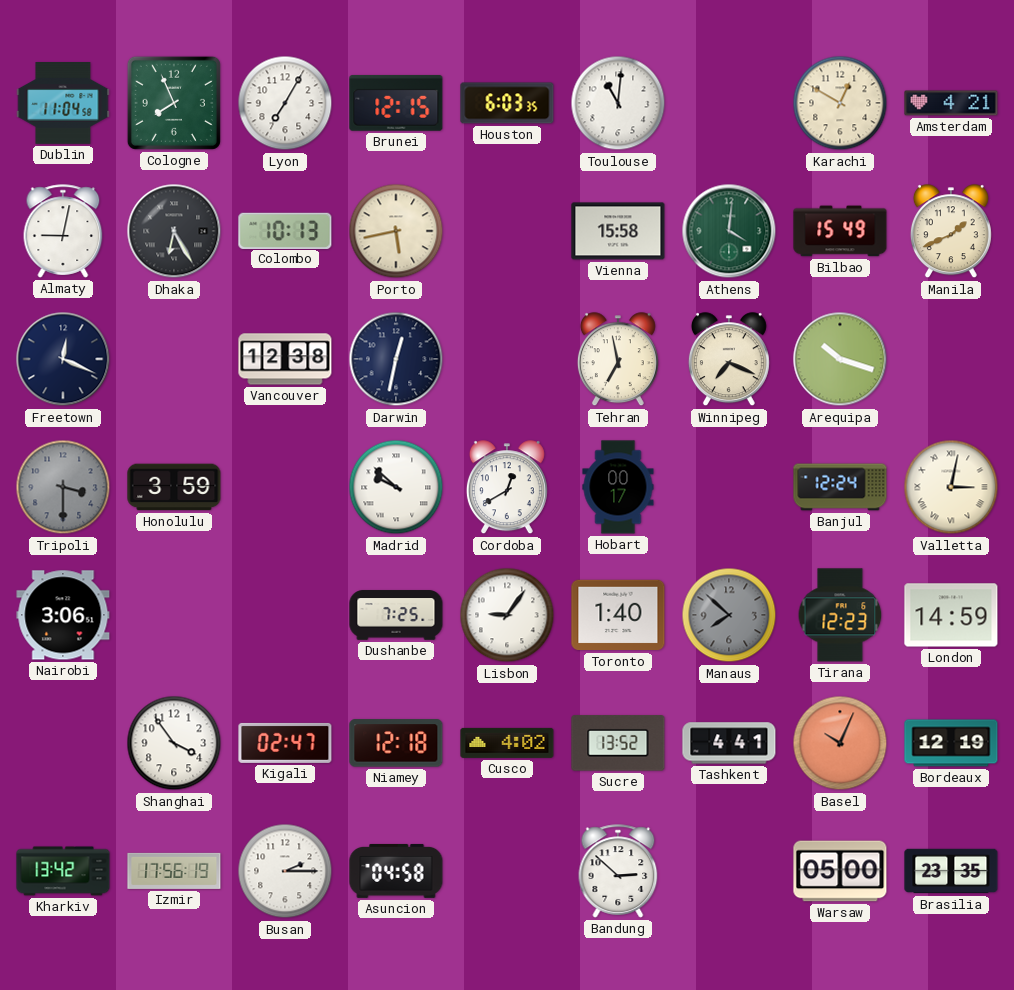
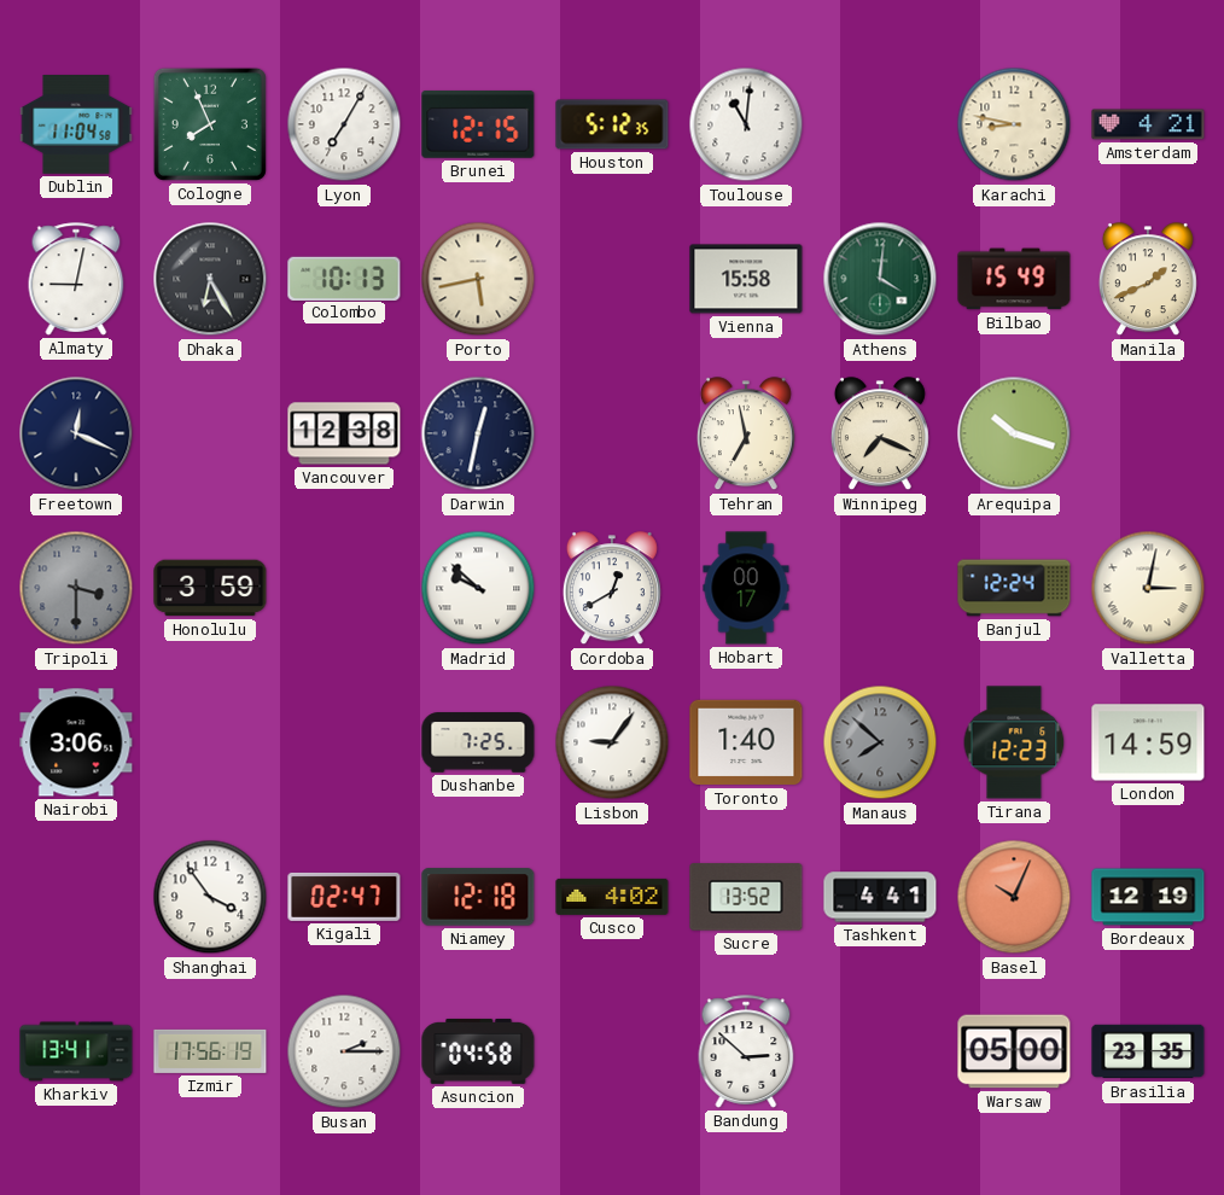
Houston: 6:03 -> 5:12 (612, 124)
Karachi: 12:50 -> 8:47 (1014, 124)
Kharkiv: 13:42 -> 13:41 (76, 1051)
